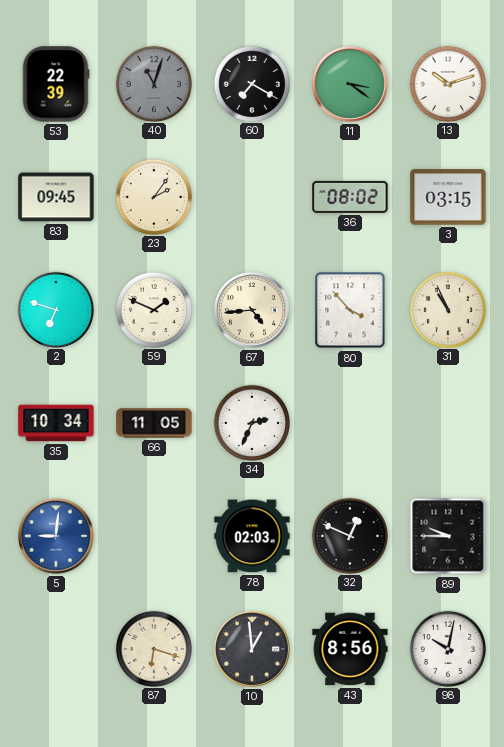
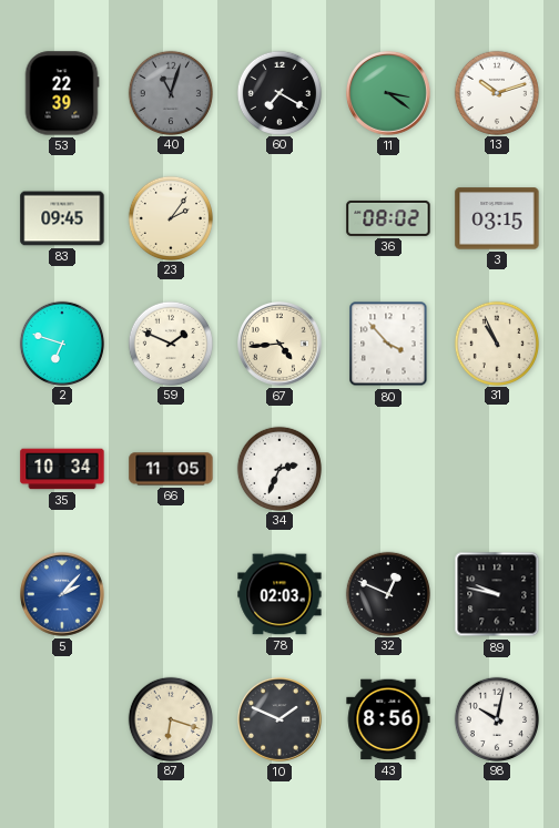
5: 9:01 -> 2:07 (63, 595)
89: 9:45 -> 9:47 (497, 594)
10: 12:59 -> 1:49 (281, 720)
